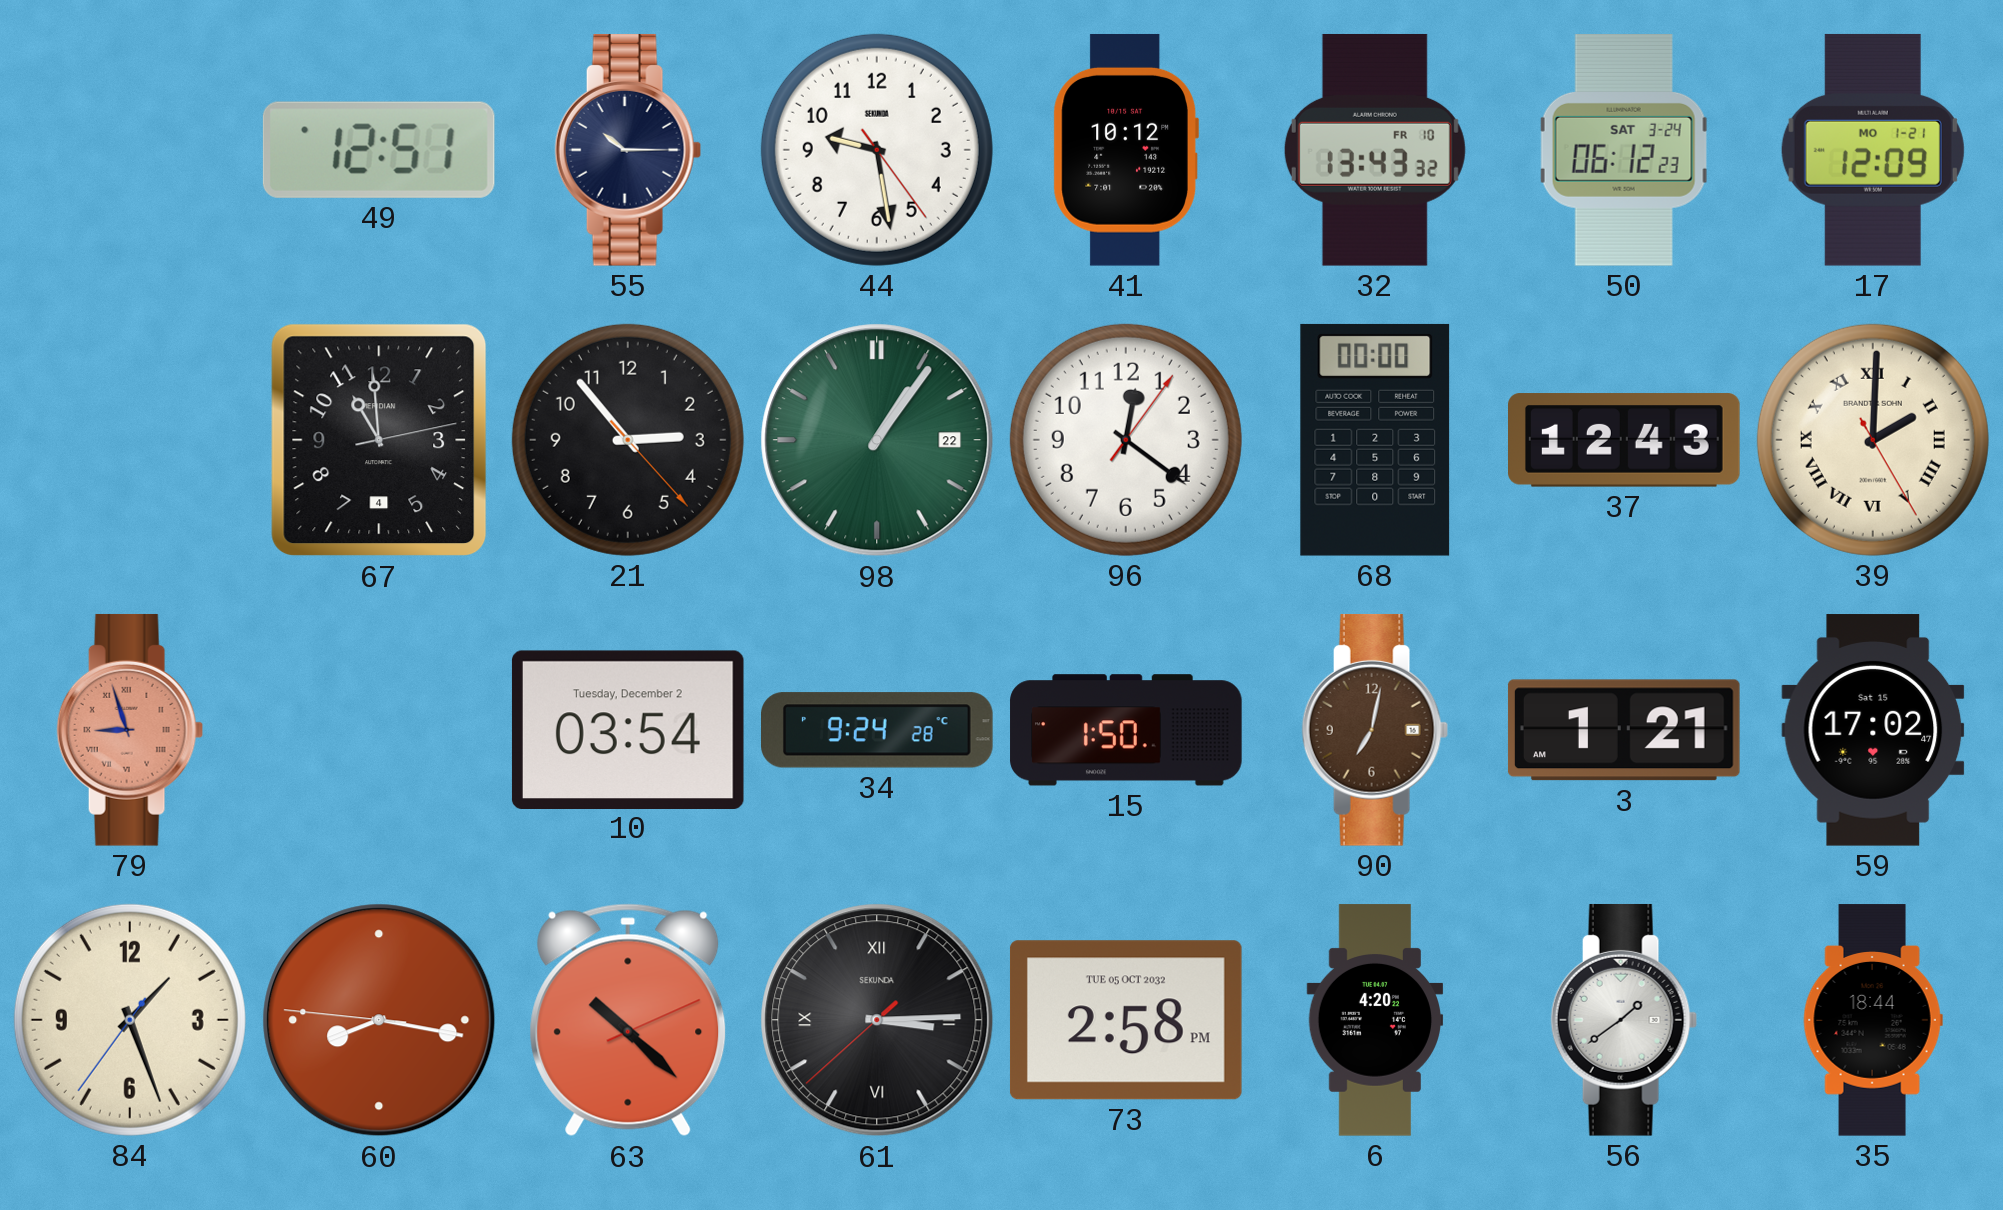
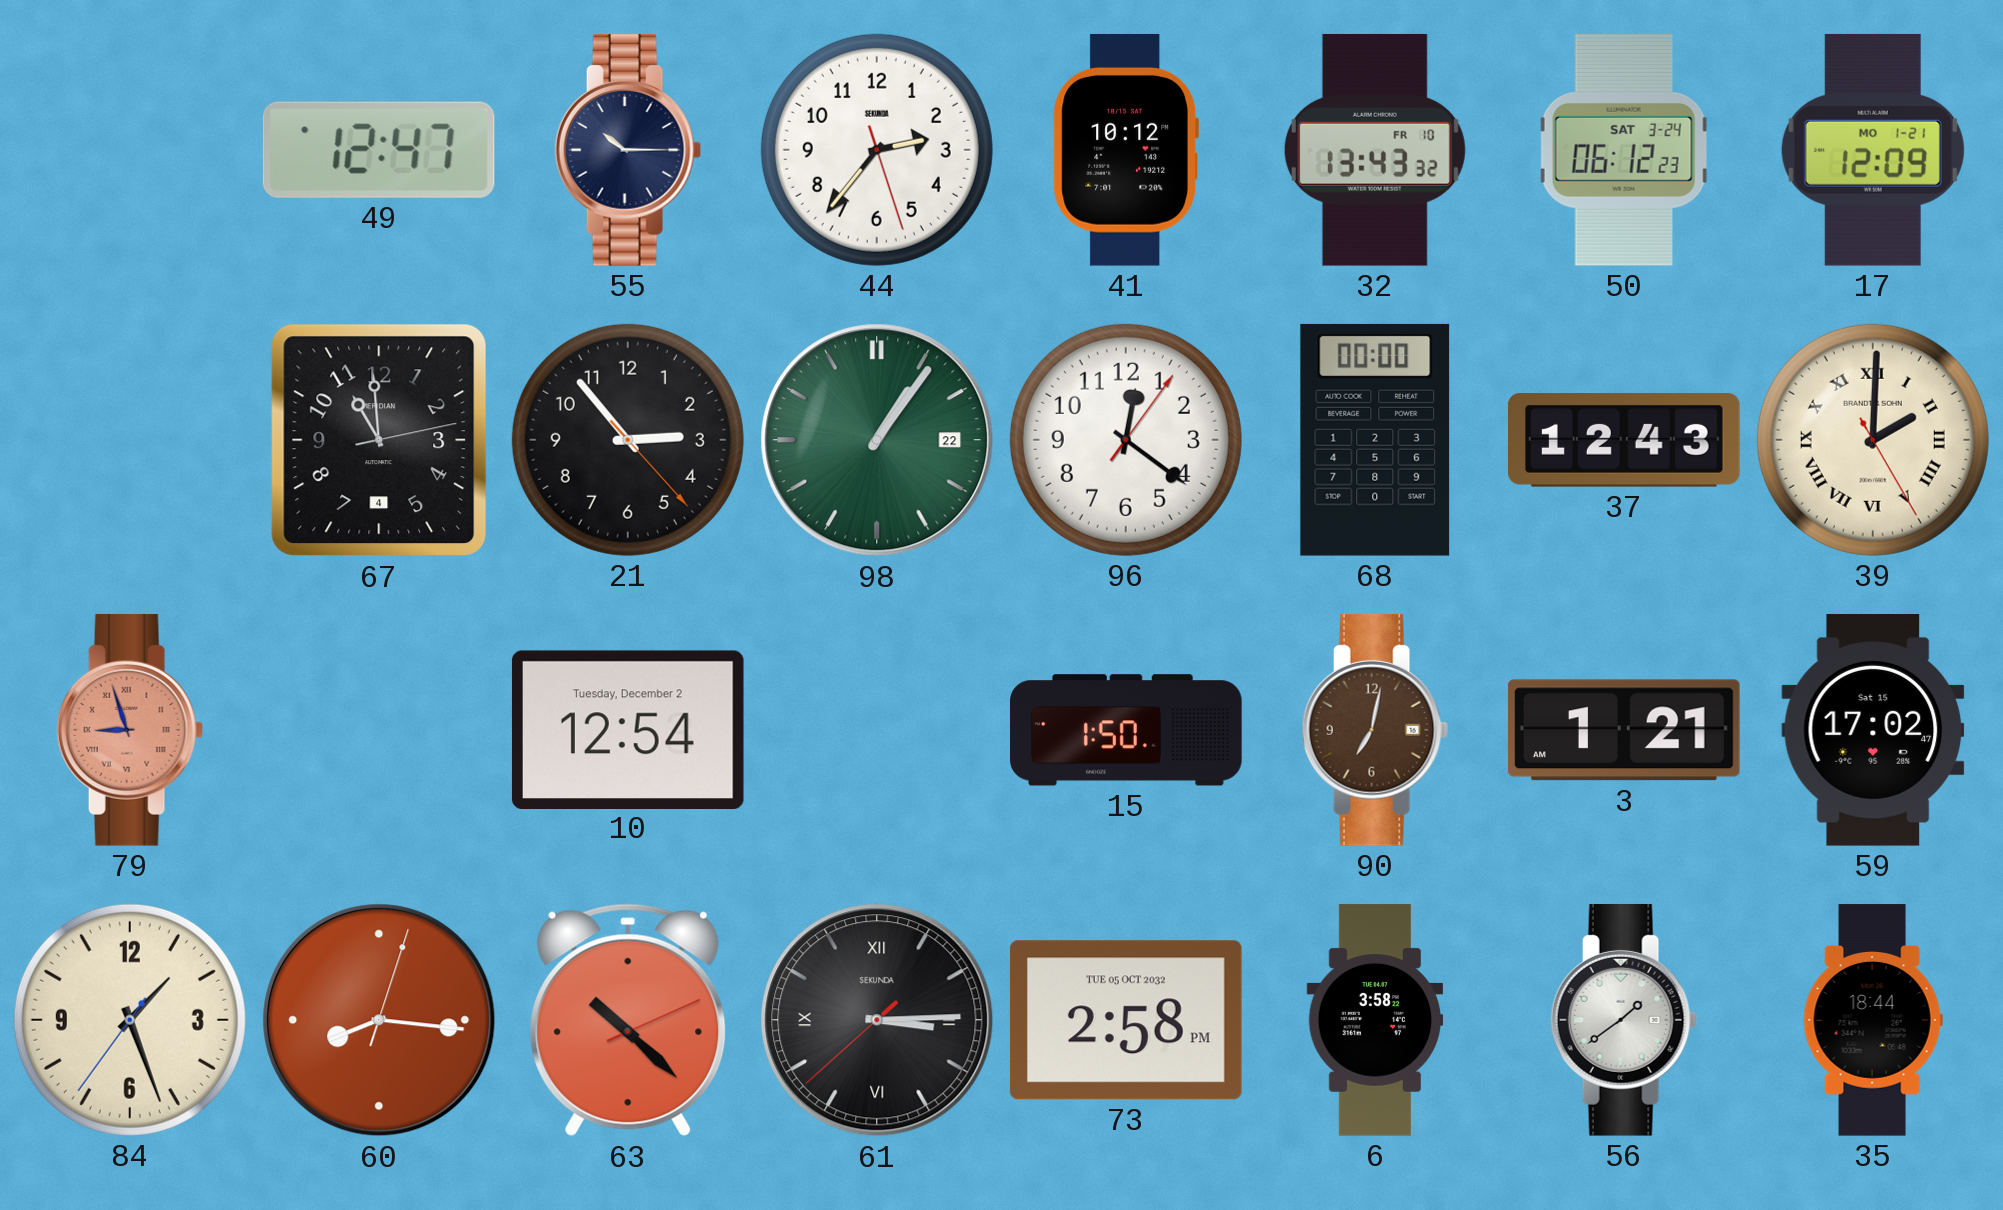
49: 12:51 -> 12:47 (379, 150)
44: 9:28 -> 2:36 (877, 150)
10: 03:54 -> 12:54 (628, 729)
34: 9:24 -> none (878, 730)
60: 8:16:46 -> 8:16:03 (379, 1020)
6: 4:20 -> 3:58 (1375, 1020)
